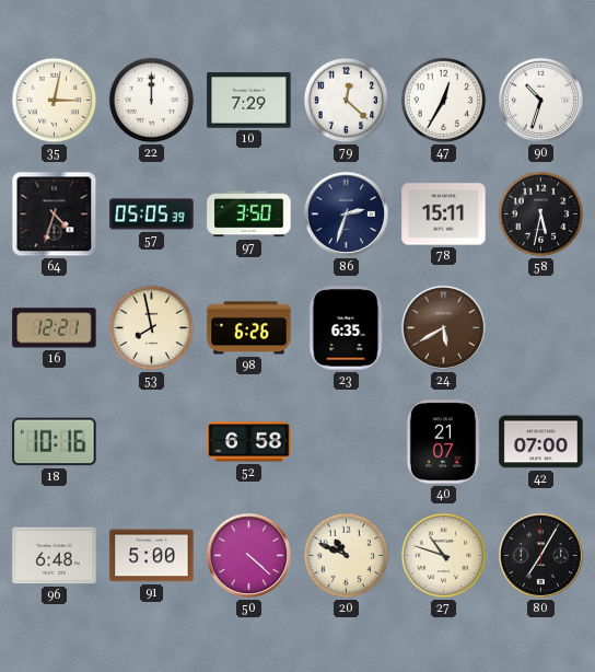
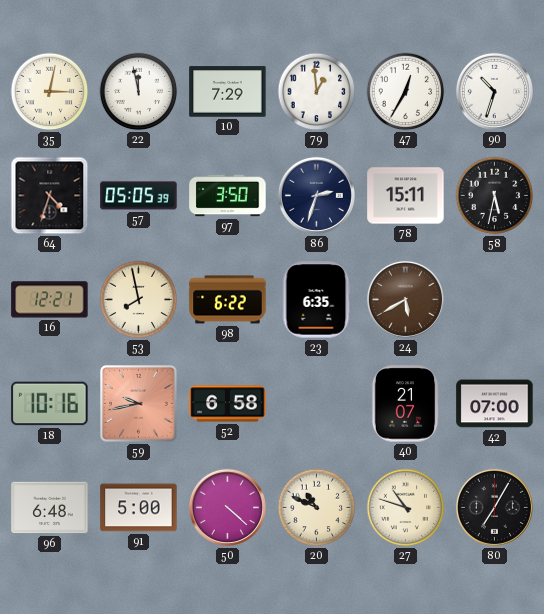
22: 12:00 -> 11:58 (139, 92)
79: 12:22 -> 12:59 (317, 92)
98: 6:26 -> 6:22 (228, 300)
59: none -> 9:43 (139, 404)
